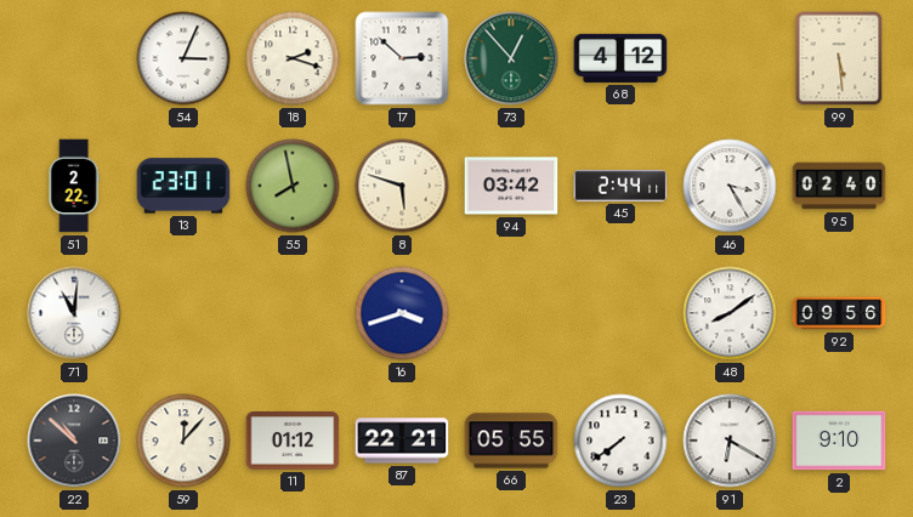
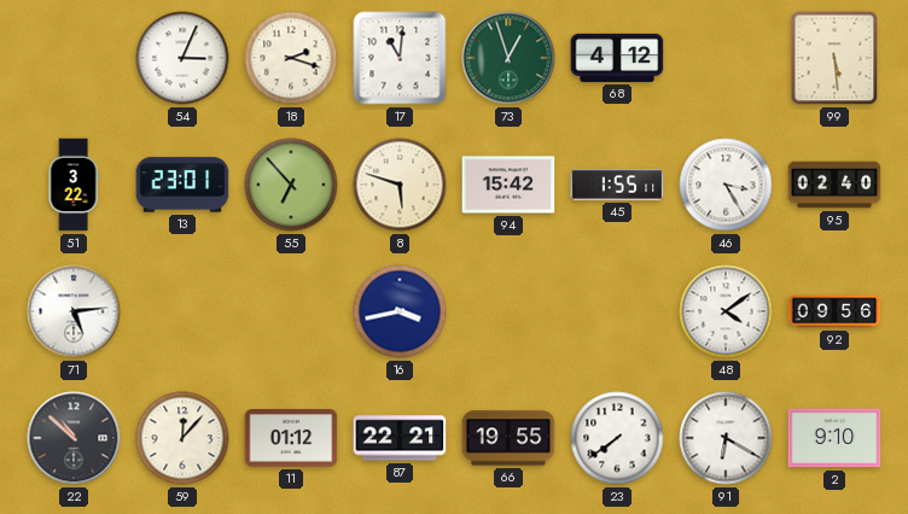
17: 2:52 -> 11:01 (400, 58)
73: 12:53 -> 12:57 (508, 58)
51: 2:22 -> 3:22 (74, 185)
55: 7:58 -> 6:53 (291, 185)
94: 03:42 -> 15:42 (508, 185)
45: 2:44 -> 1:55 (617, 185)
71: 11:01 -> 5:14 (74, 311)
16: 3:42 -> 3:43 (400, 311)
48: 8:09 -> 4:09 (726, 311)
66: 05:55 -> 19:55 (508, 438)
